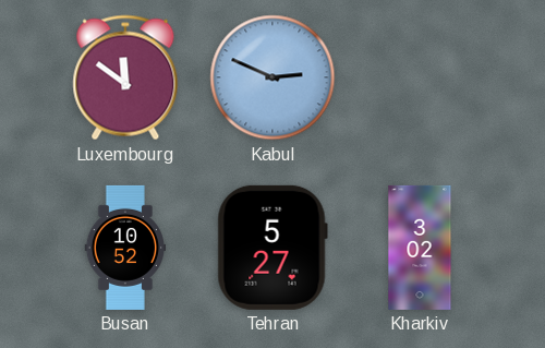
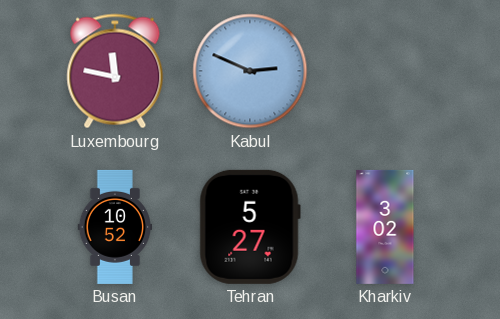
Luxembourg: 11:51 -> 11:47 (115, 71)
